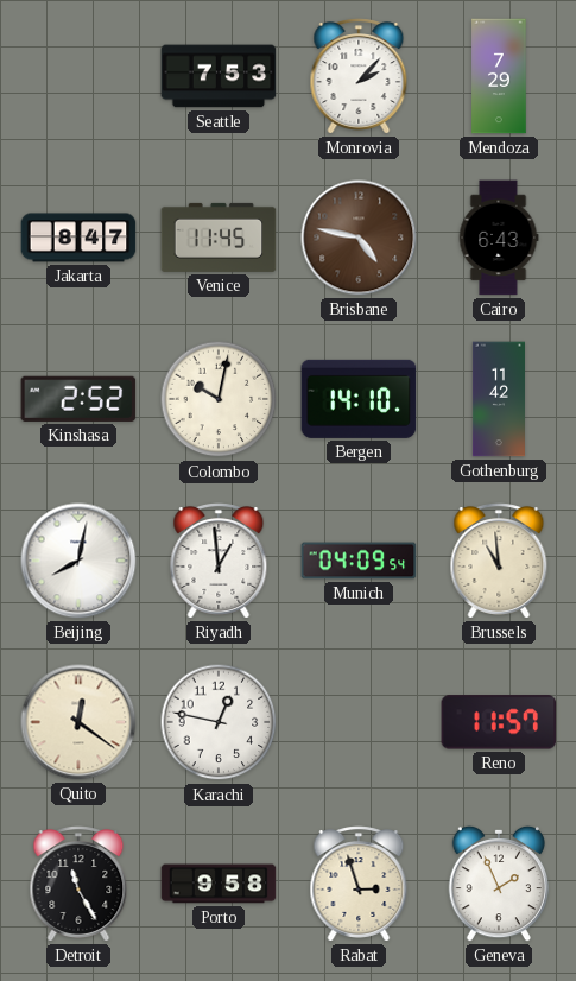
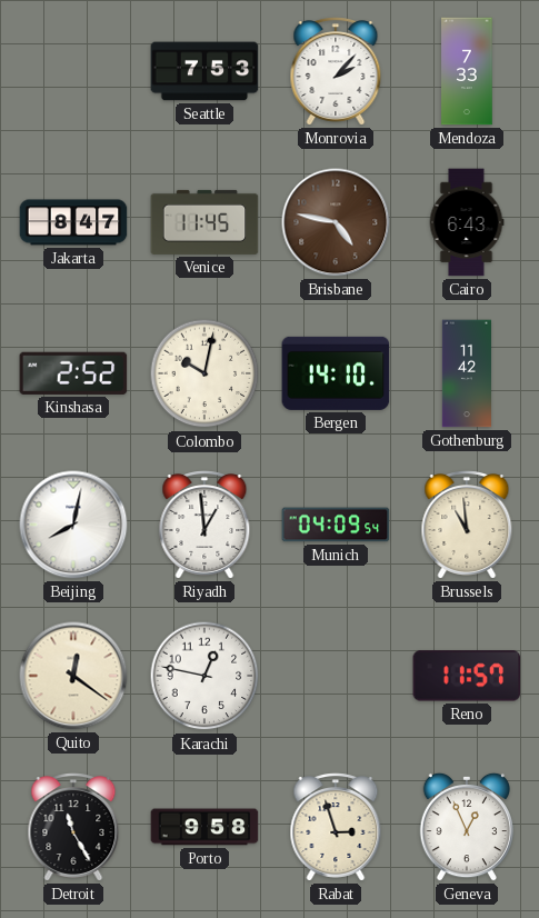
Mendoza: 7:29 -> 7:33 (467, 71)
Geneva: 1:56 -> 12:56 (466, 827)
